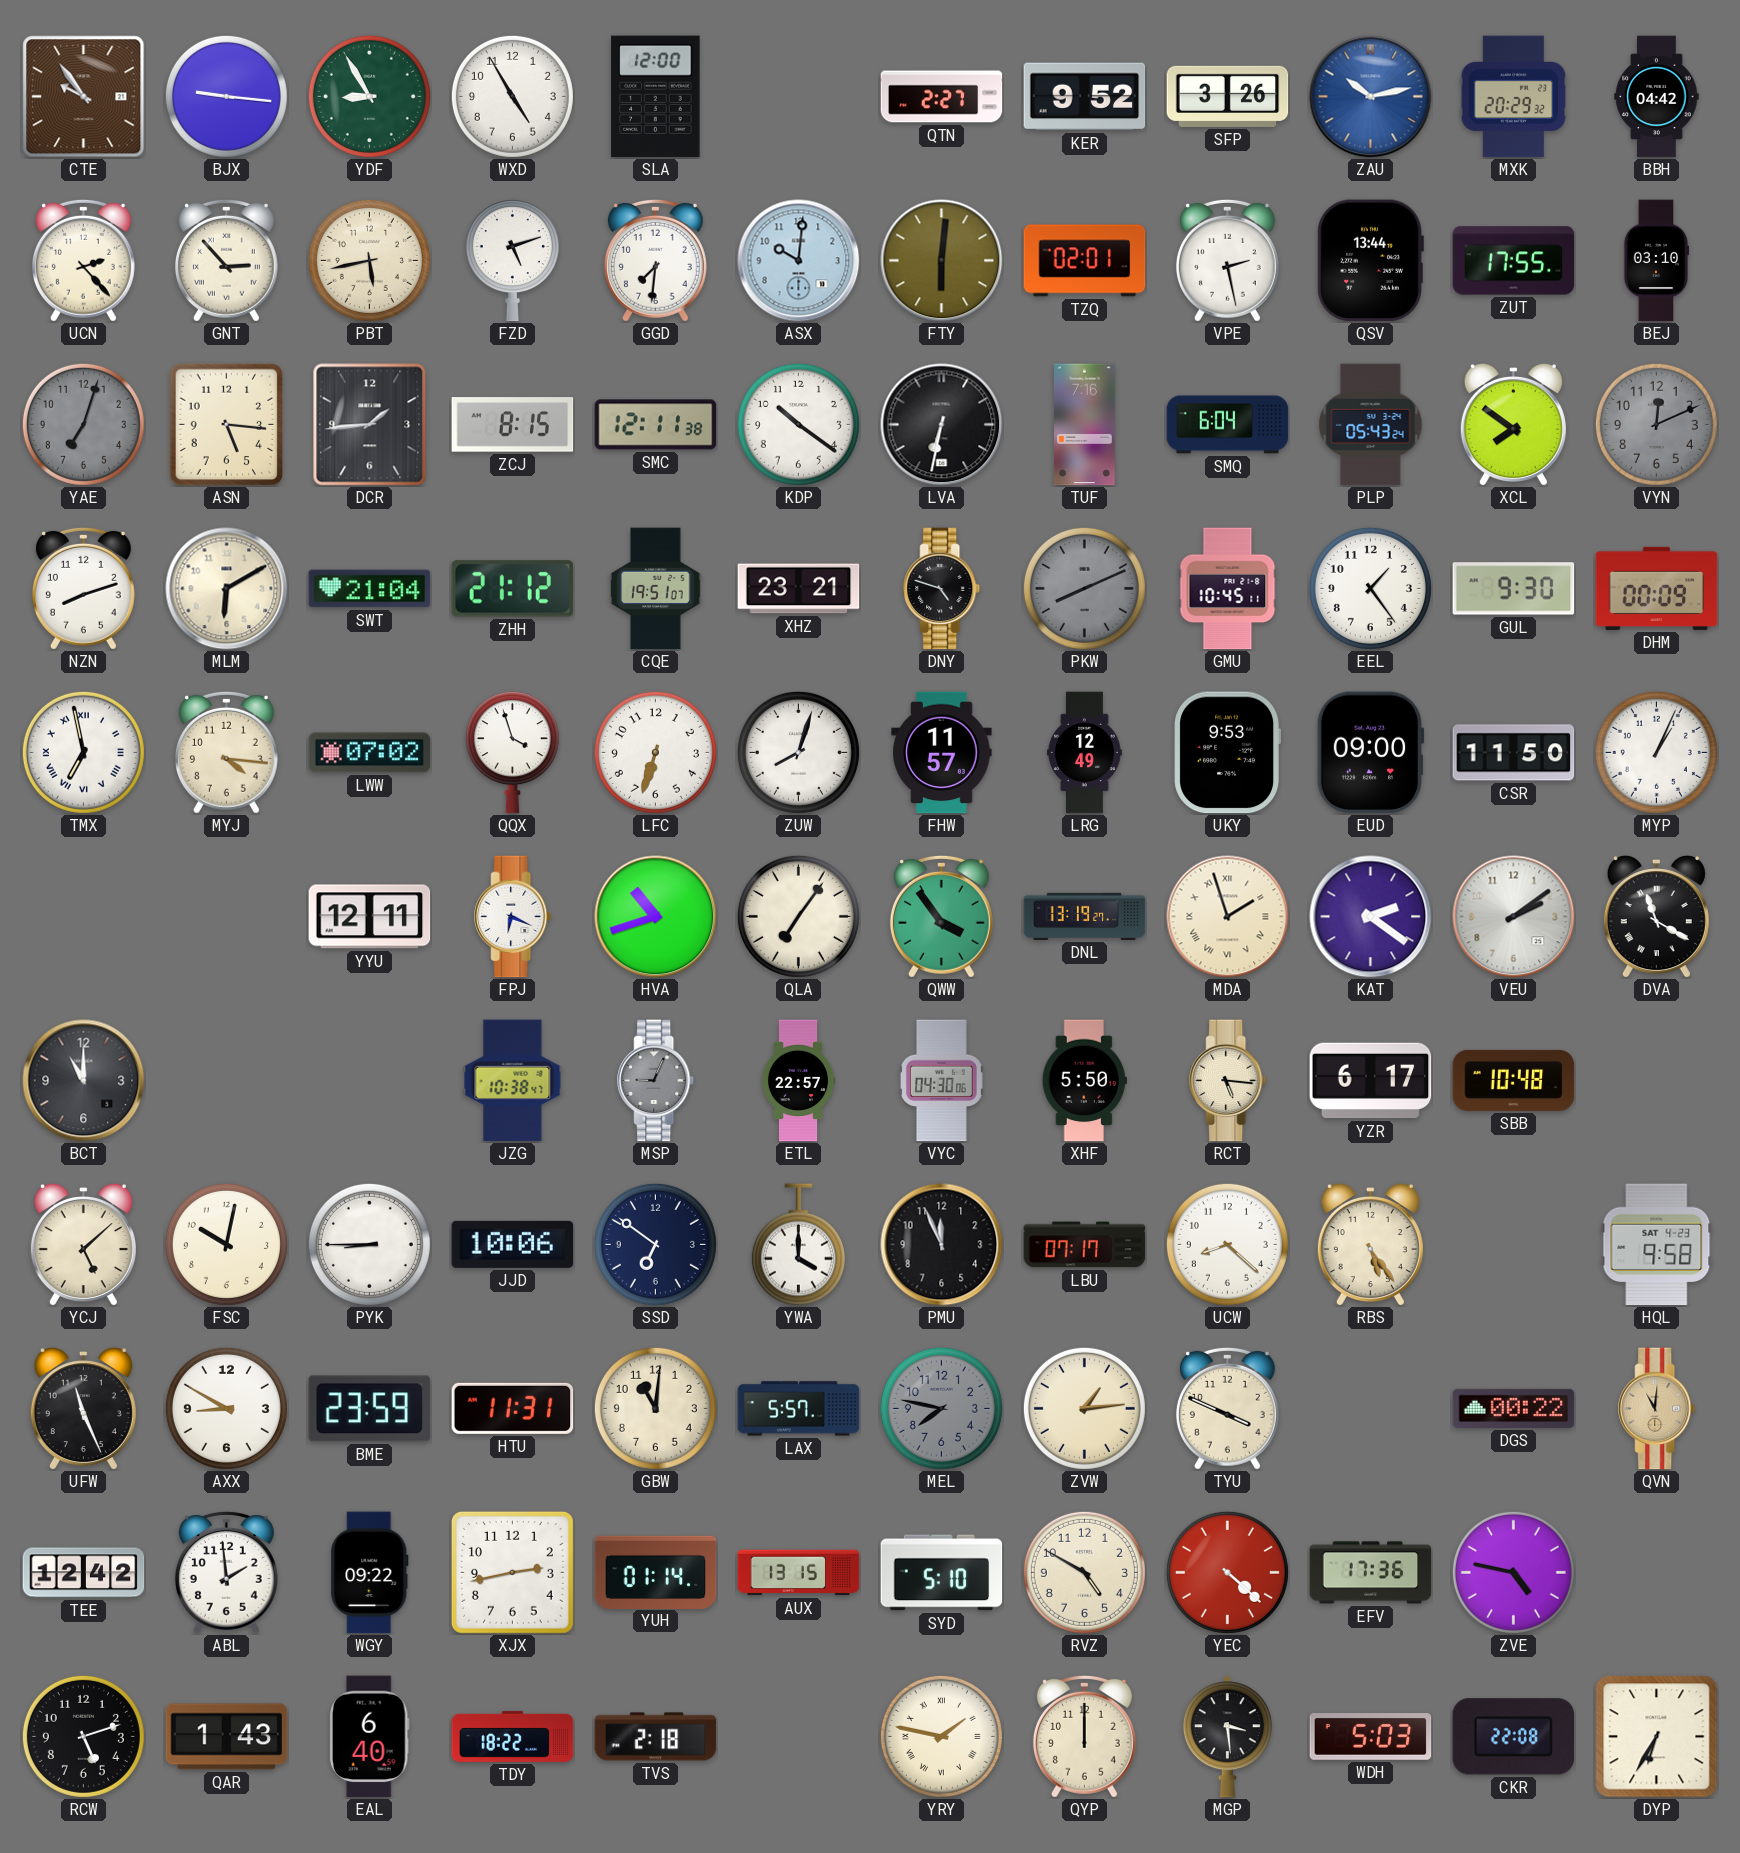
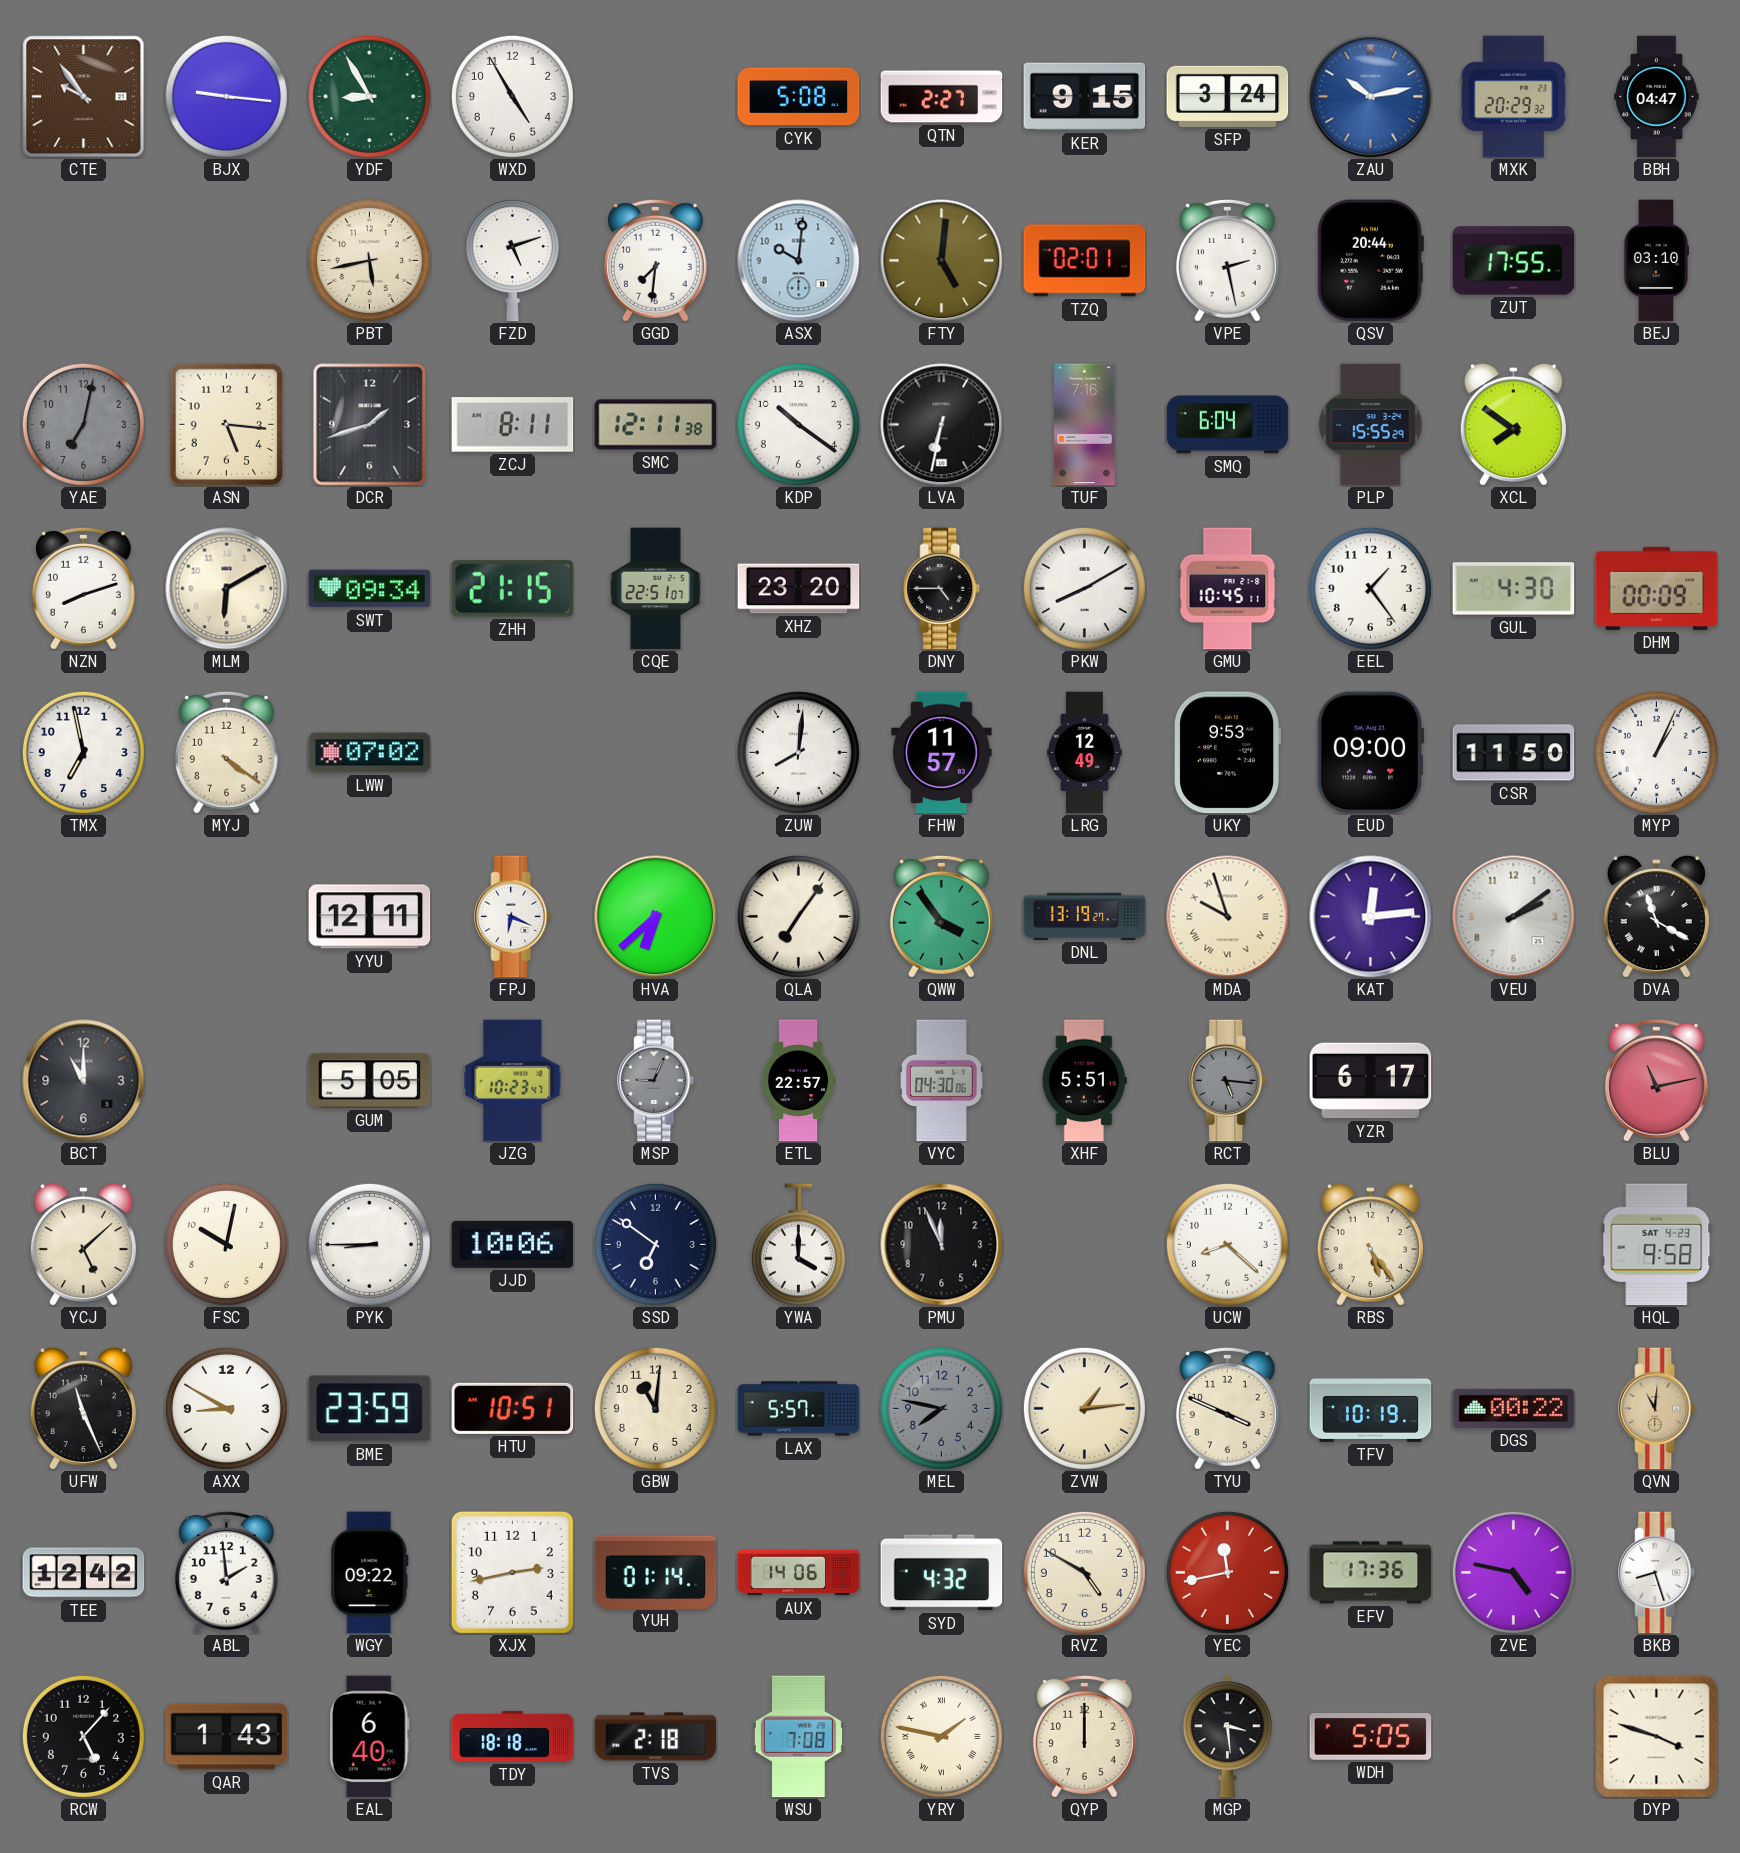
SLA: 12:00 -> none (656, 97)
CYK: none -> 5:08 (799, 97)
KER: 9:52 -> 9:15 (1085, 97)
SFP: 3:26 -> 3:24 (1228, 96)
BBH: 04:42 -> 04:47 (1657, 97)
UCN: 2:23 -> none (83, 260)
GNT: 2:53 -> none (226, 260)
FTY: 6:01 -> 5:01 (942, 261)
QSV: 13:44 -> 20:44 (1370, 261)
YAE: 7:03 -> 7:02 (83, 424)
DCR: 1:44 -> 1:42 (370, 425)
ZCJ: 8:15 -> 8:11 (513, 425)
PLP: 05:43 -> 15:55 (1371, 425)
VYN: 12:11 -> none (1656, 424)
SWT: 21:04 -> 09:34 (370, 589)
ZHH: 21:12 -> 21:15 (513, 589)
CQE: 19:51 -> 22:51 (656, 589)
XHZ: 23:21 -> 23:20 (799, 589)
DNY: 4:48 -> 4:45 (942, 589)
PKW: 8:11 -> 8:10 (1084, 588)
PKW dial: grey -> white (1084, 588)
GUL: 9:30 -> 4:30 (1514, 589)
TMX numerals: Roman -> Arabic (83, 752)
MYJ: 4:16 -> 4:21 (226, 752)
QQX: 3:57 -> none (512, 753)
LFC: 6:33 -> none (655, 752)
ZUW: 8:03 -> 8:01 (798, 752)
HVA: 10:42 -> 6:38 (656, 917)
MDA: 1:57 -> 9:57 (1228, 917)
KAT: 2:21 -> 12:14 (1371, 917)
GUM: none -> 5:05 (370, 1081)
JZG: 10:38 -> 10:23 (513, 1081)
XHF: 5:50 -> 5:51 (1084, 1081)
RCT dial: cream -> grey (1228, 1081)
SBB: 10:48 -> none (1514, 1080)
BLU: none -> 11:13 (1656, 1080)
LBU: 07:17 -> none (1085, 1245)
HTU: 11:31 -> 10:51 (513, 1408)
TFV: none -> 10:19 (1371, 1408)
AUX: 13:15 -> 14:06 (799, 1573)
SYD: 5:10 -> 4:32 (942, 1573)
YEC: 4:22 -> 11:43 (1227, 1572)
BKB: none -> 8:27 (1657, 1573)
RCW: 5:12 -> 5:07 (83, 1736)
TDY: 18:22 -> 18:18 (513, 1736)
WSU: none -> 7:08 (798, 1737)
WDH: 5:03 -> 5:05 (1371, 1737)
CKR: 22:08 -> none (1514, 1737)
DYP: 6:35 -> 3:48 (1657, 1737)
